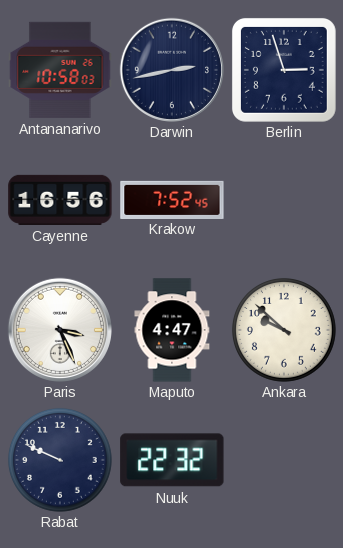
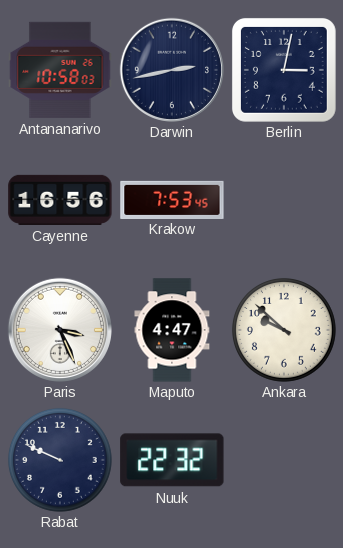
Berlin: 2:57 -> 3:02 (284, 70)
Krakow: 7:52 -> 7:53 (172, 199)
